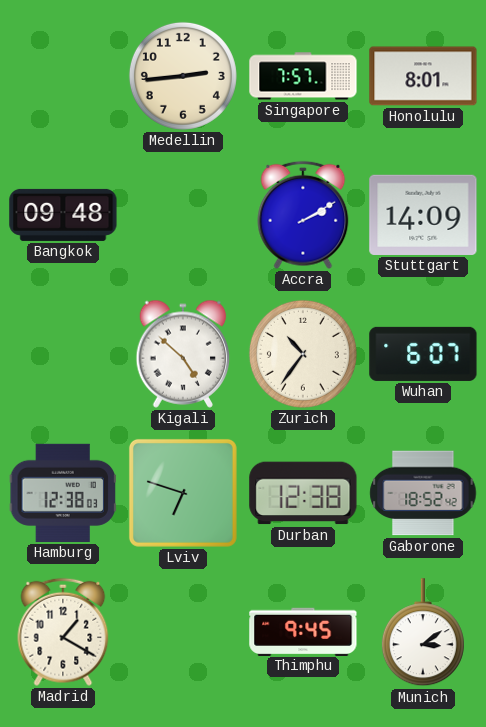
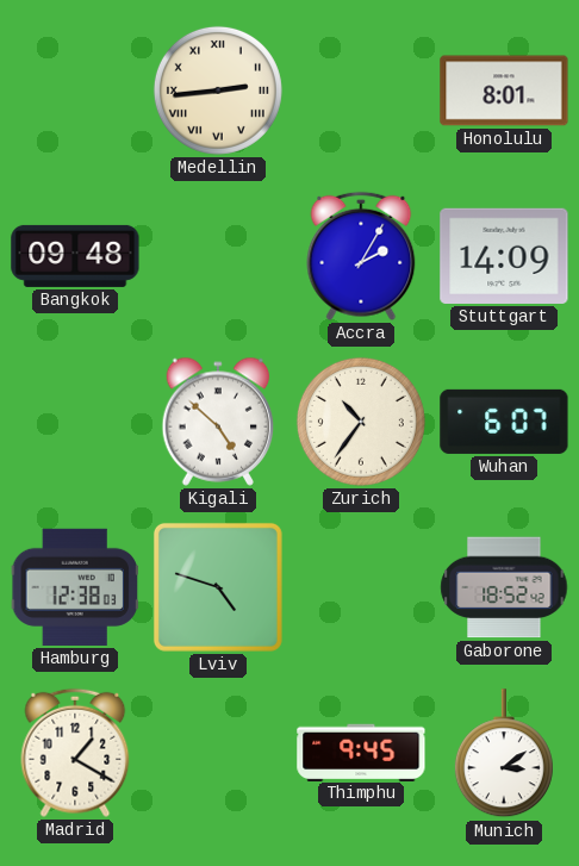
Medellin numerals: Arabic -> Roman (218, 91)
Singapore: 7:57 -> none (303, 76)
Accra: 2:10 -> 2:05 (361, 256)
Lviv: 6:48 -> 4:48 (218, 587)
Durban: 12:38 -> none (303, 493)
